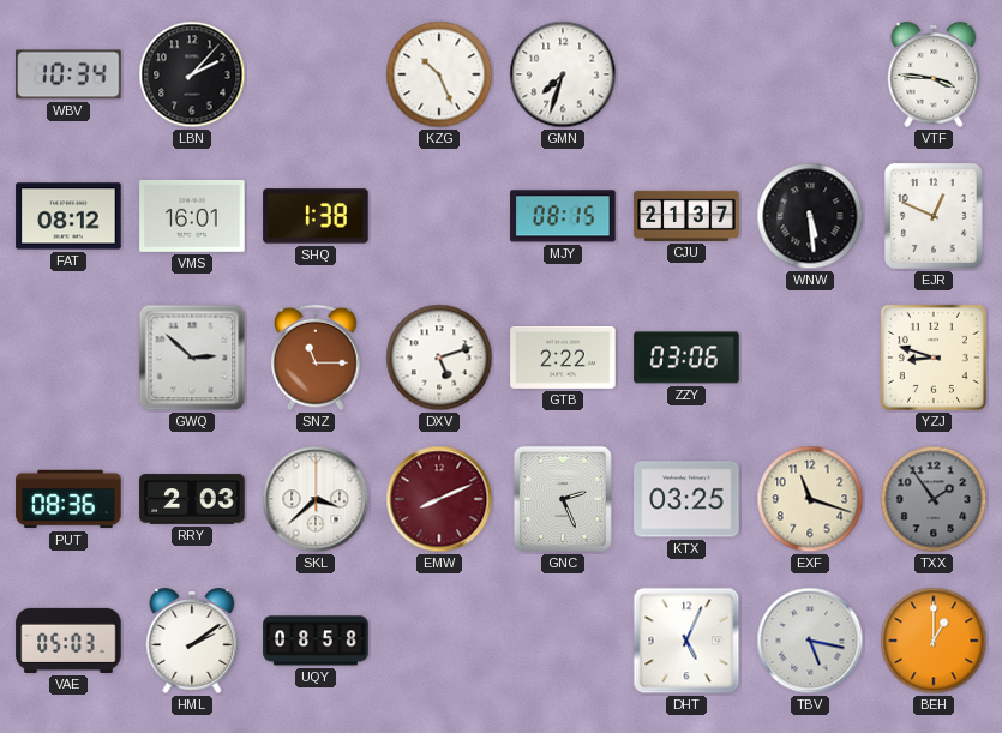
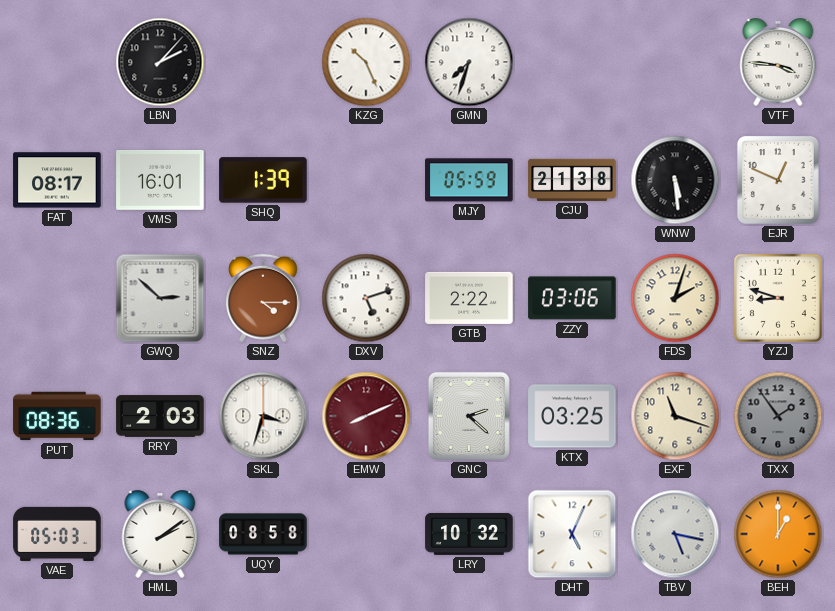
WBV: 10:34 -> none (68, 74)
FAT: 08:12 -> 08:17 (57, 180)
SHQ: 1:38 -> 1:39 (263, 180)
MJY: 08:15 -> 05:59 (469, 180)
CJU: 21:37 -> 21:38 (572, 180)
SNZ: 11:15 -> 4:15 (263, 298)
FDS: none -> 2:03 (675, 298)
SKL: 3:38 -> 3:33 (263, 416)
GNC: 2:26 -> 2:22 (469, 416)
LRY: none -> 10:32 (469, 534)
